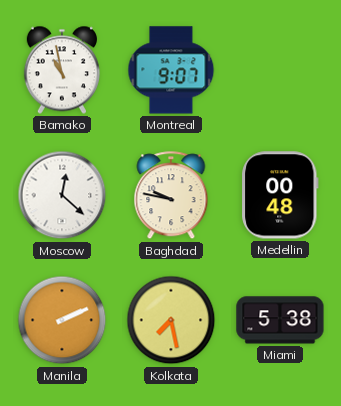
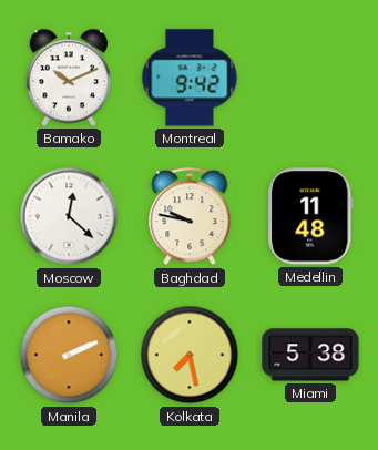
Bamako: 10:58 -> 10:11 (69, 78)
Montreal: 9:07 -> 9:42 (190, 78)
Medellin: 00:48 -> 11:48 (310, 216)
